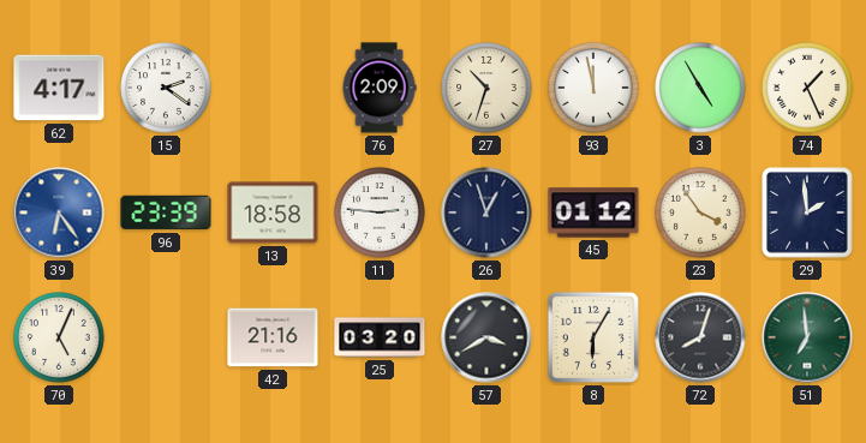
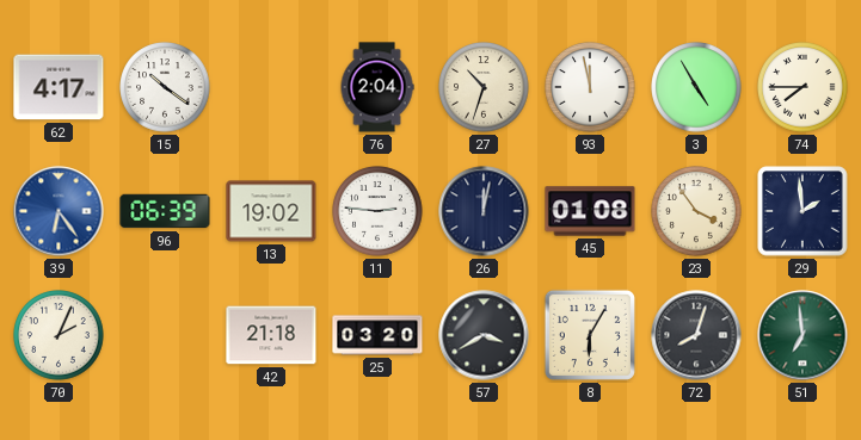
15: 2:21 -> 10:21 (165, 87)
76: 2:09 -> 2:04 (377, 87)
74: 1:26 -> 7:45 (802, 87)
96: 23:39 -> 06:39 (165, 211)
13: 18:58 -> 19:02 (271, 211)
26: 12:57 -> 12:02 (484, 211)
45: 01:12 -> 01:08 (590, 211)
70: 5:04 -> 2:04 (59, 335)
42: 21:16 -> 21:18 (271, 335)
